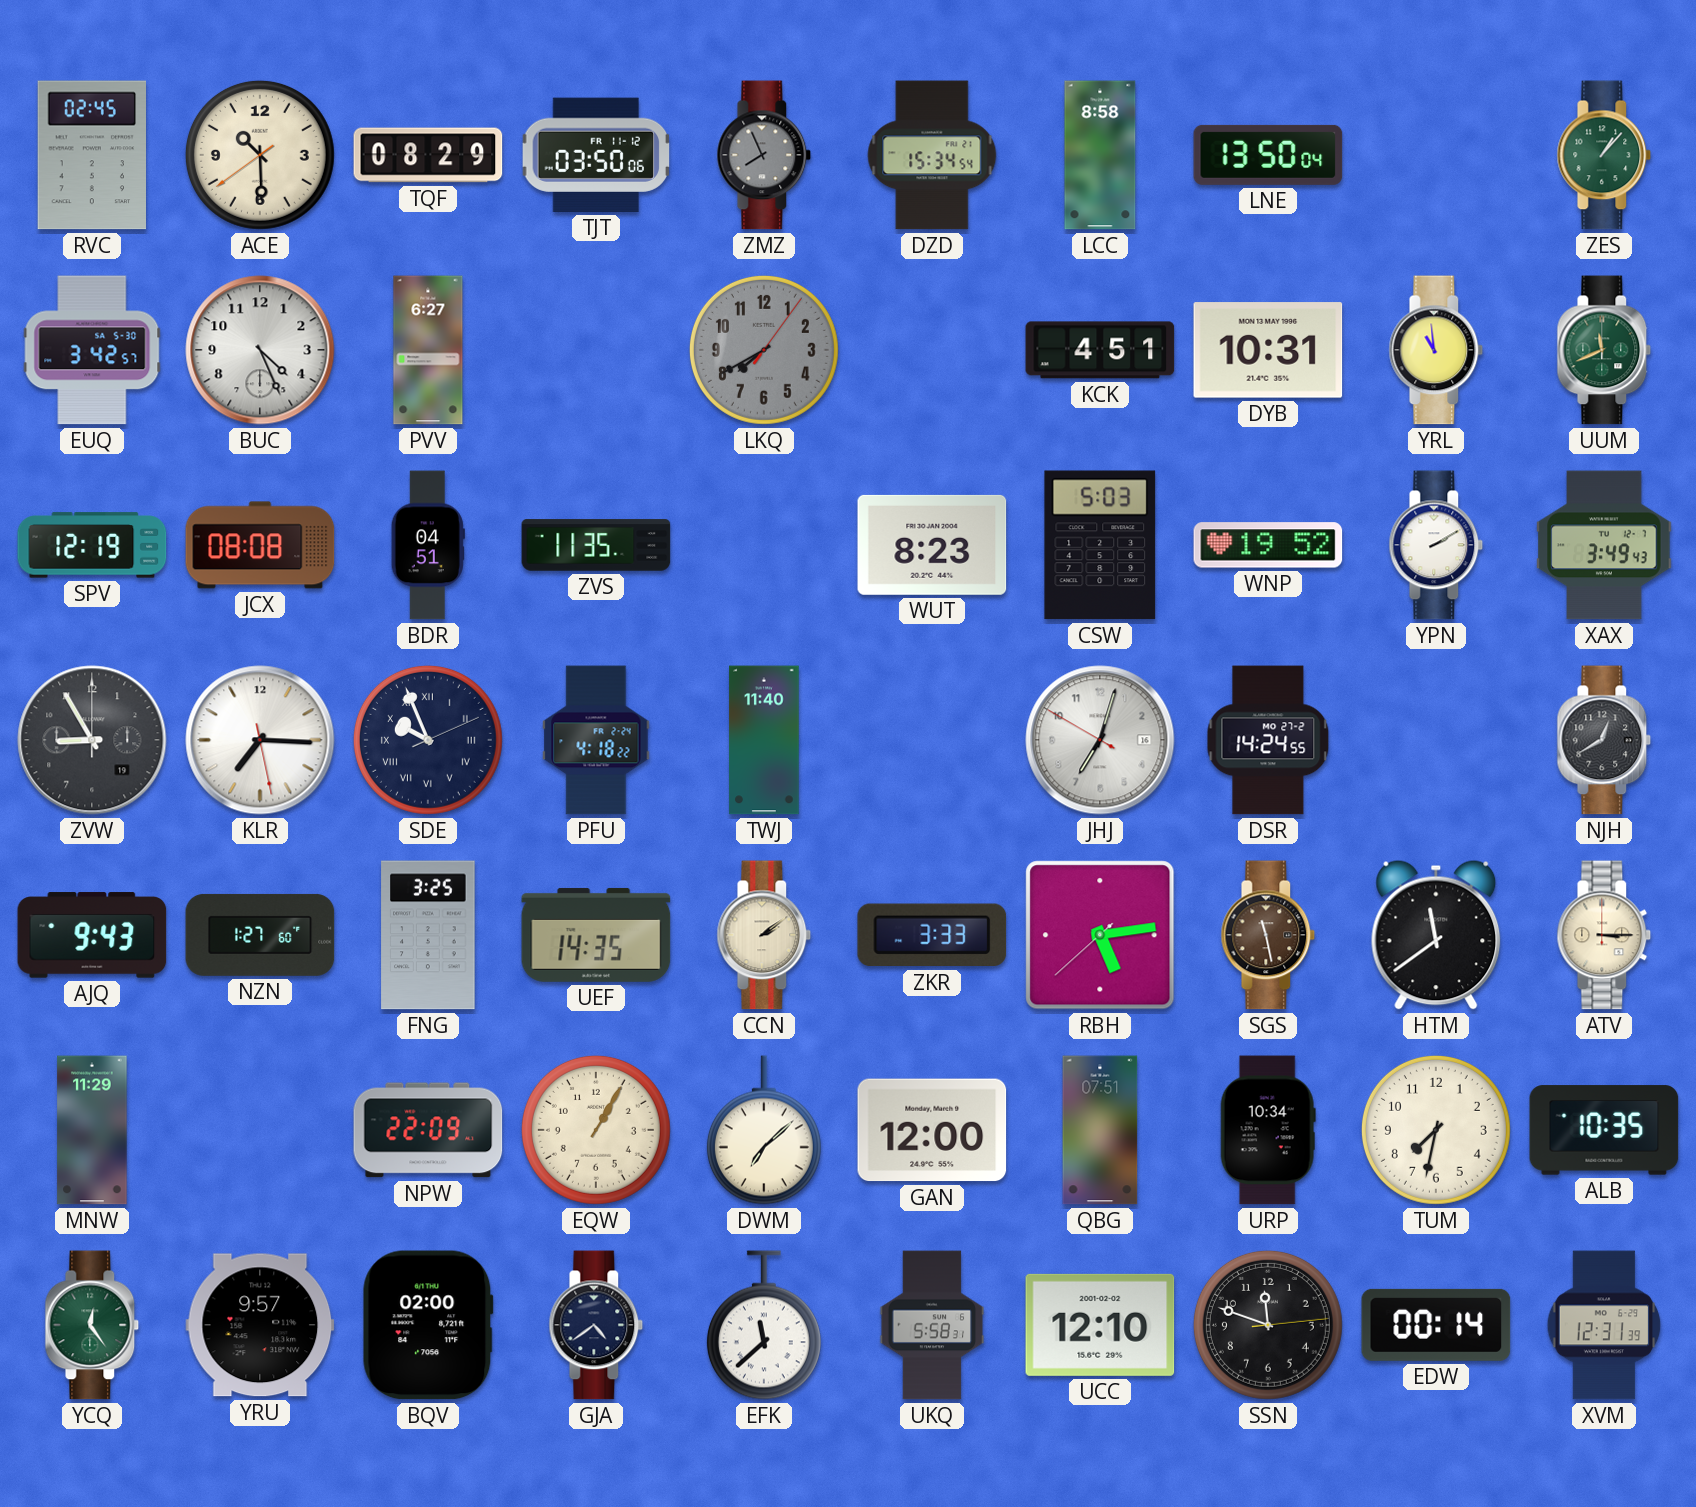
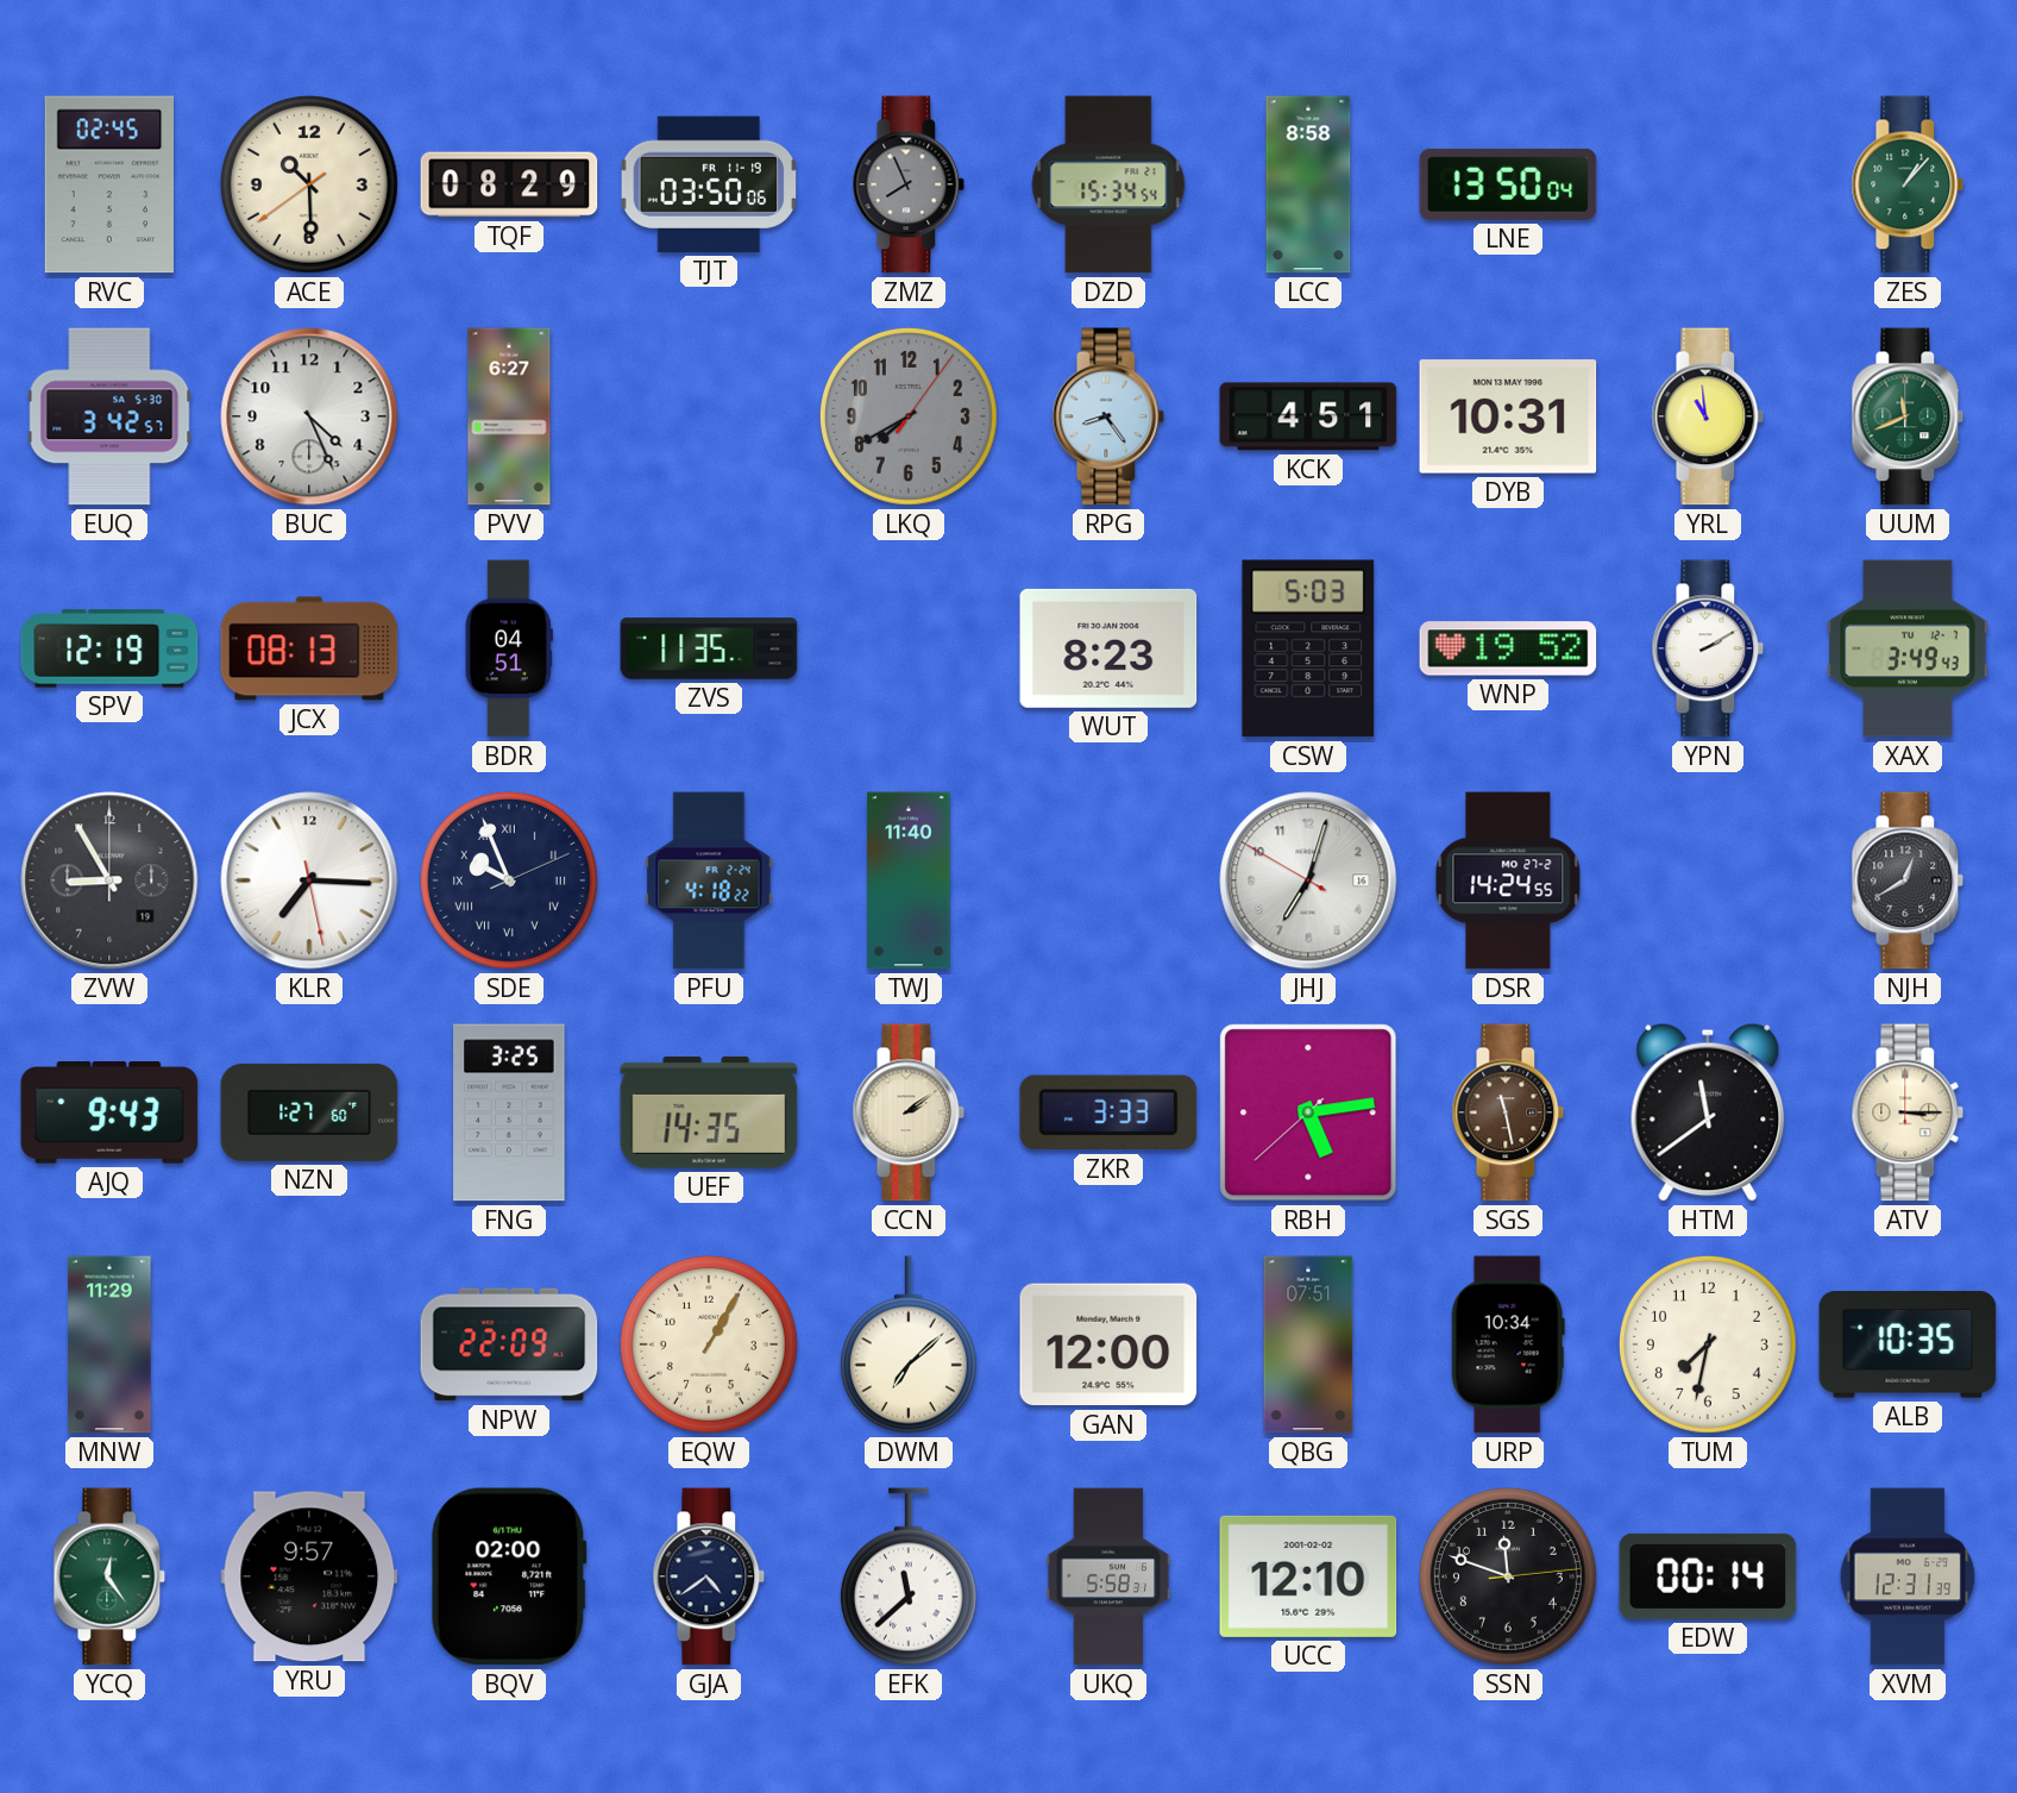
TJT date: FR 11-12 -> FR 11-19 (709, 184)
RPG: none -> 8:24 (1108, 416)
JCX: 08:08 -> 08:13 (309, 648)
